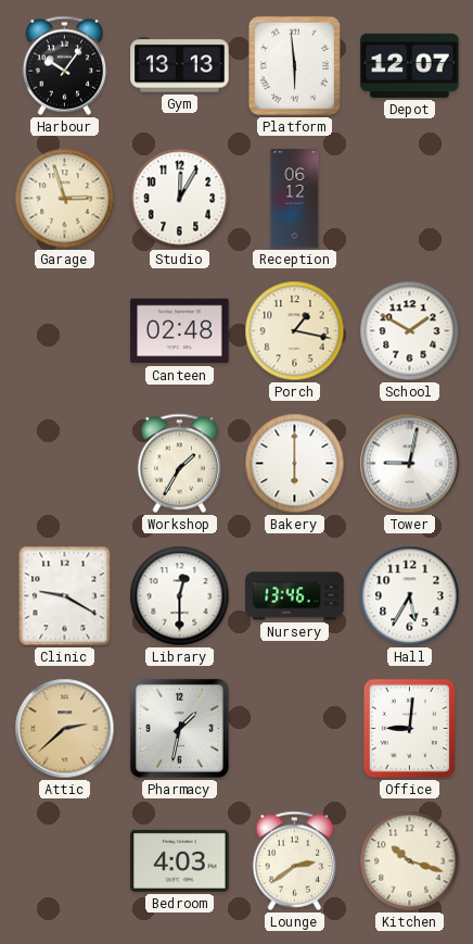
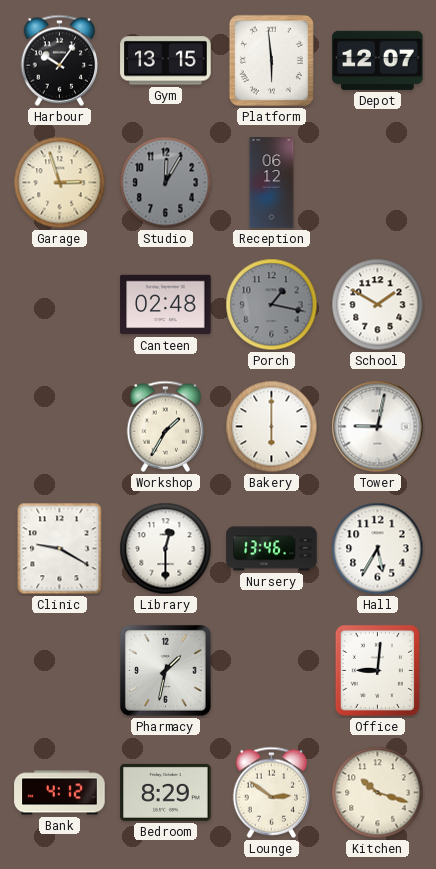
Gym: 13:13 -> 13:15 (166, 61)
Studio dial: white -> grey (166, 183)
Porch dial: cream -> grey (272, 305)
Attic: 2:38 -> none (65, 729)
Bank: none -> 4:12 (60, 793)
Bedroom: 4:03 -> 8:29 (166, 792)
Lounge: 2:39 -> 2:51 (272, 792)
